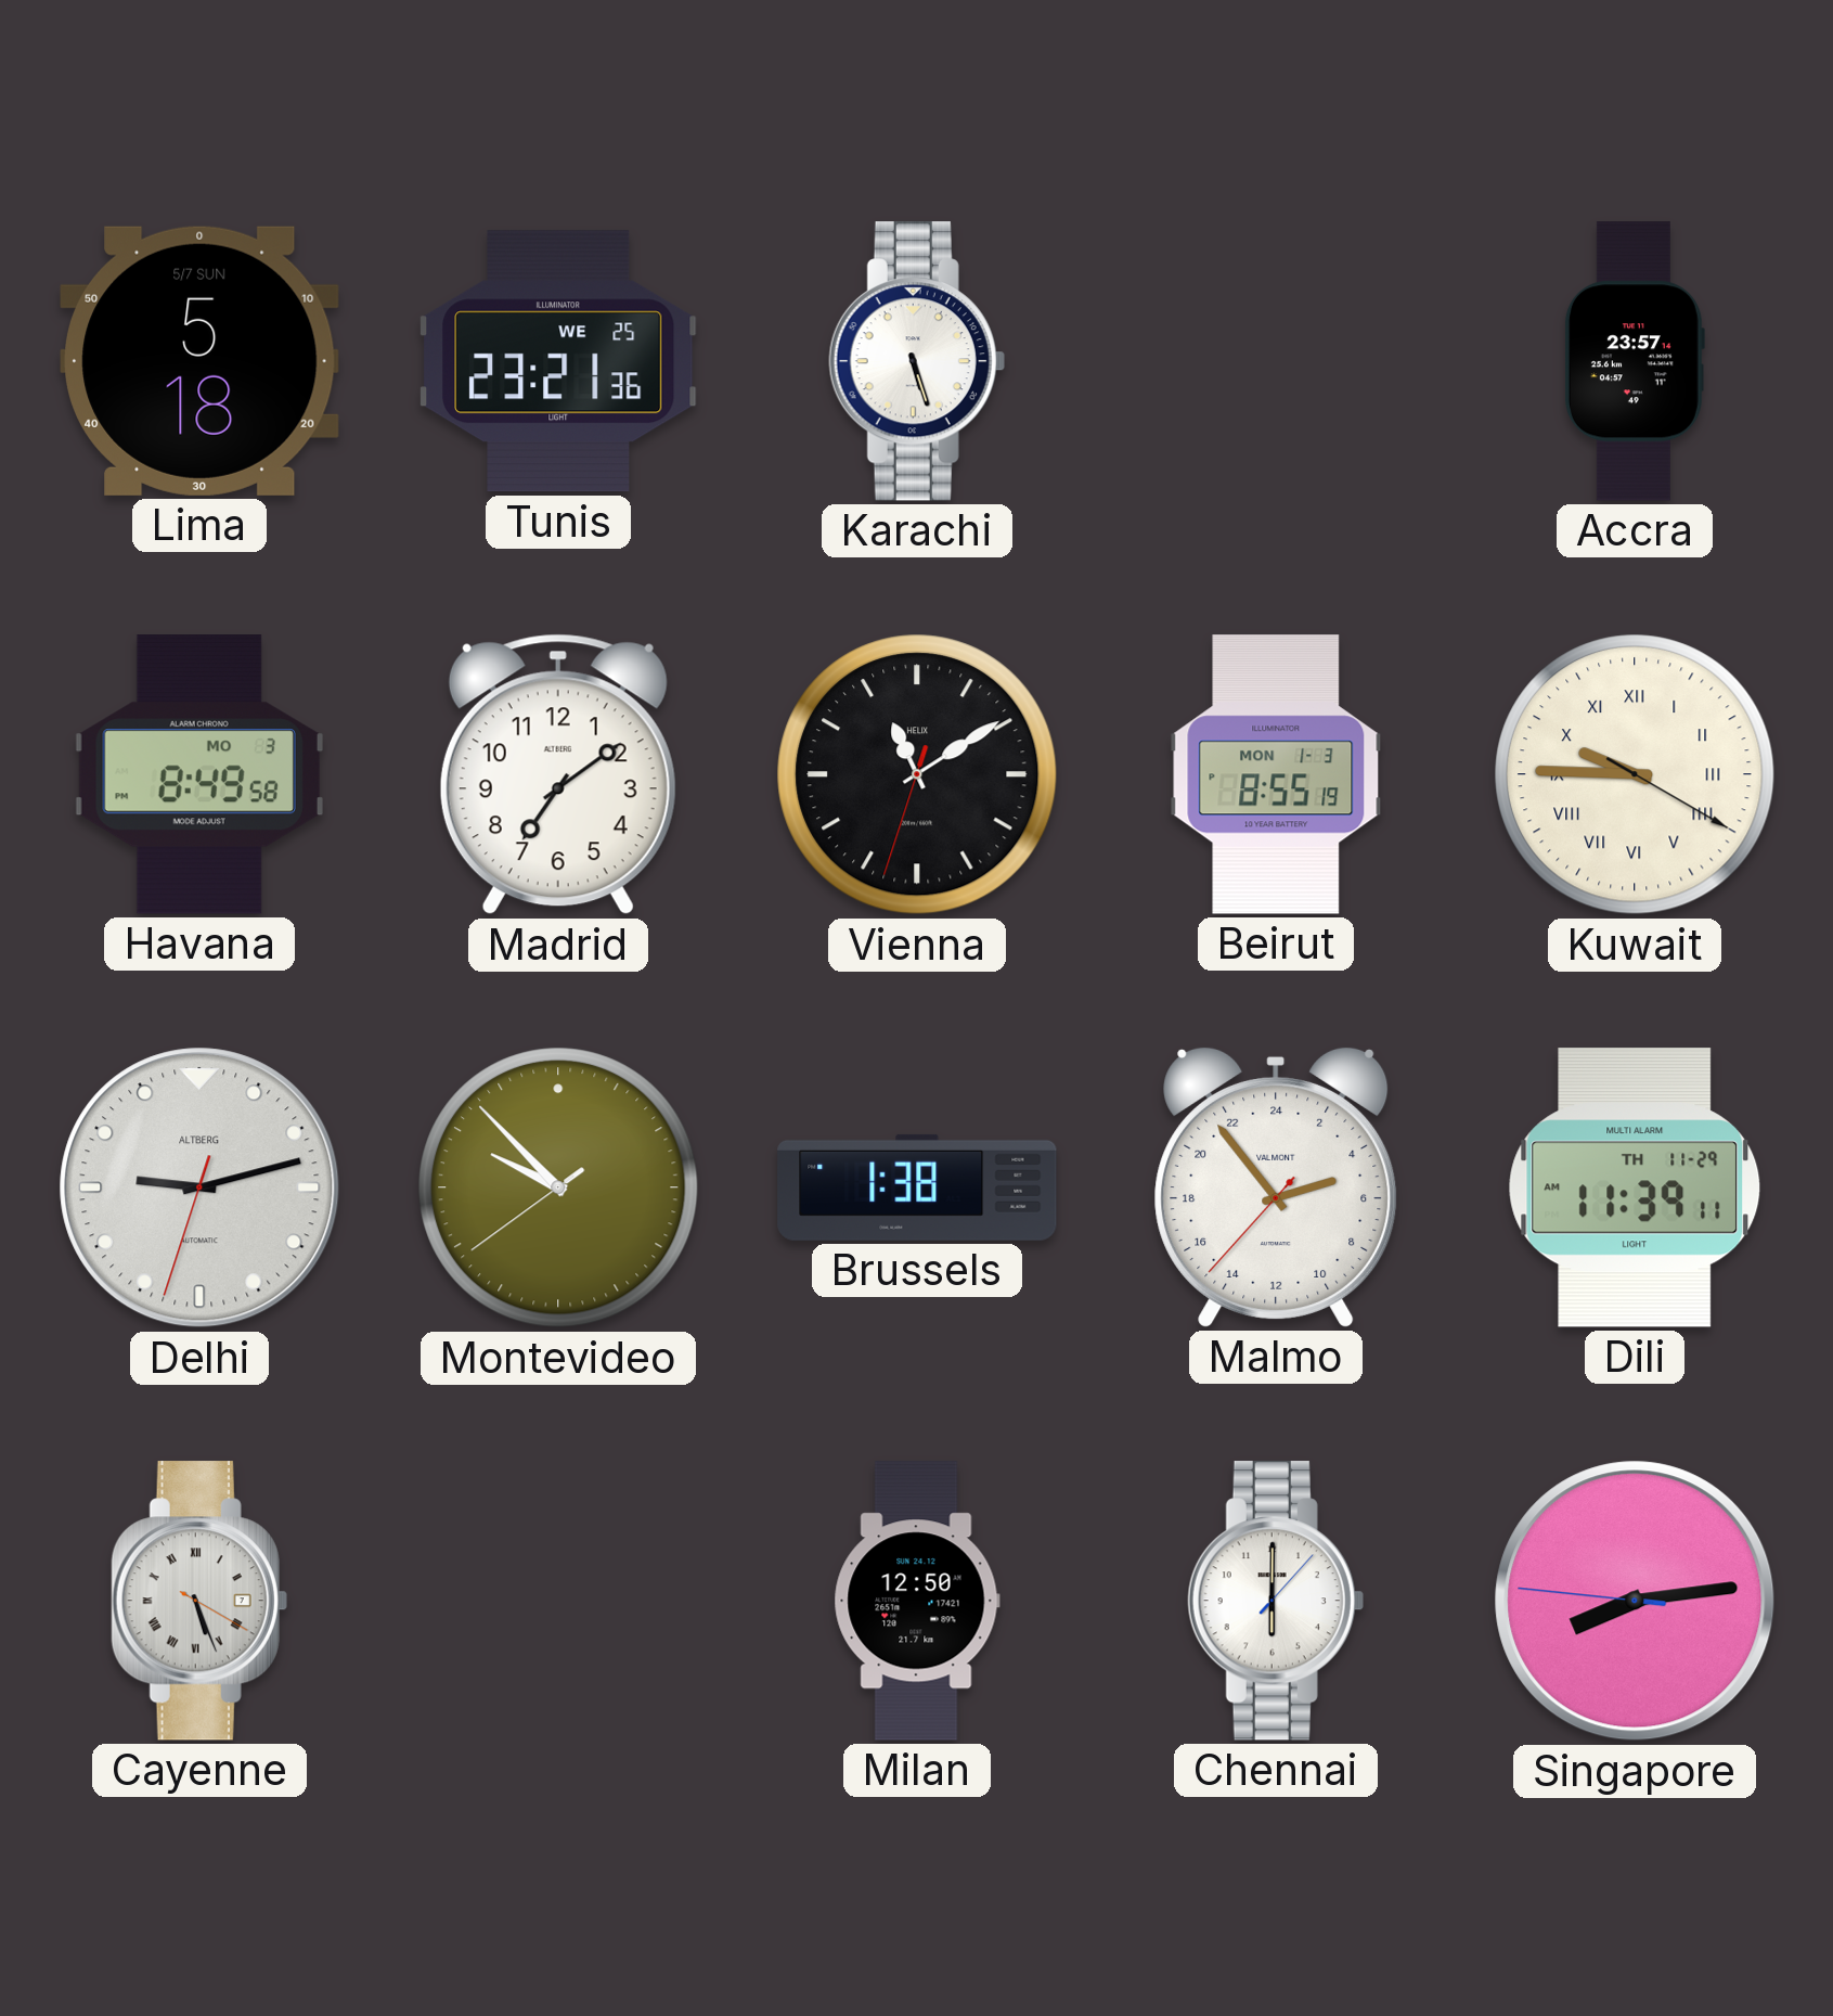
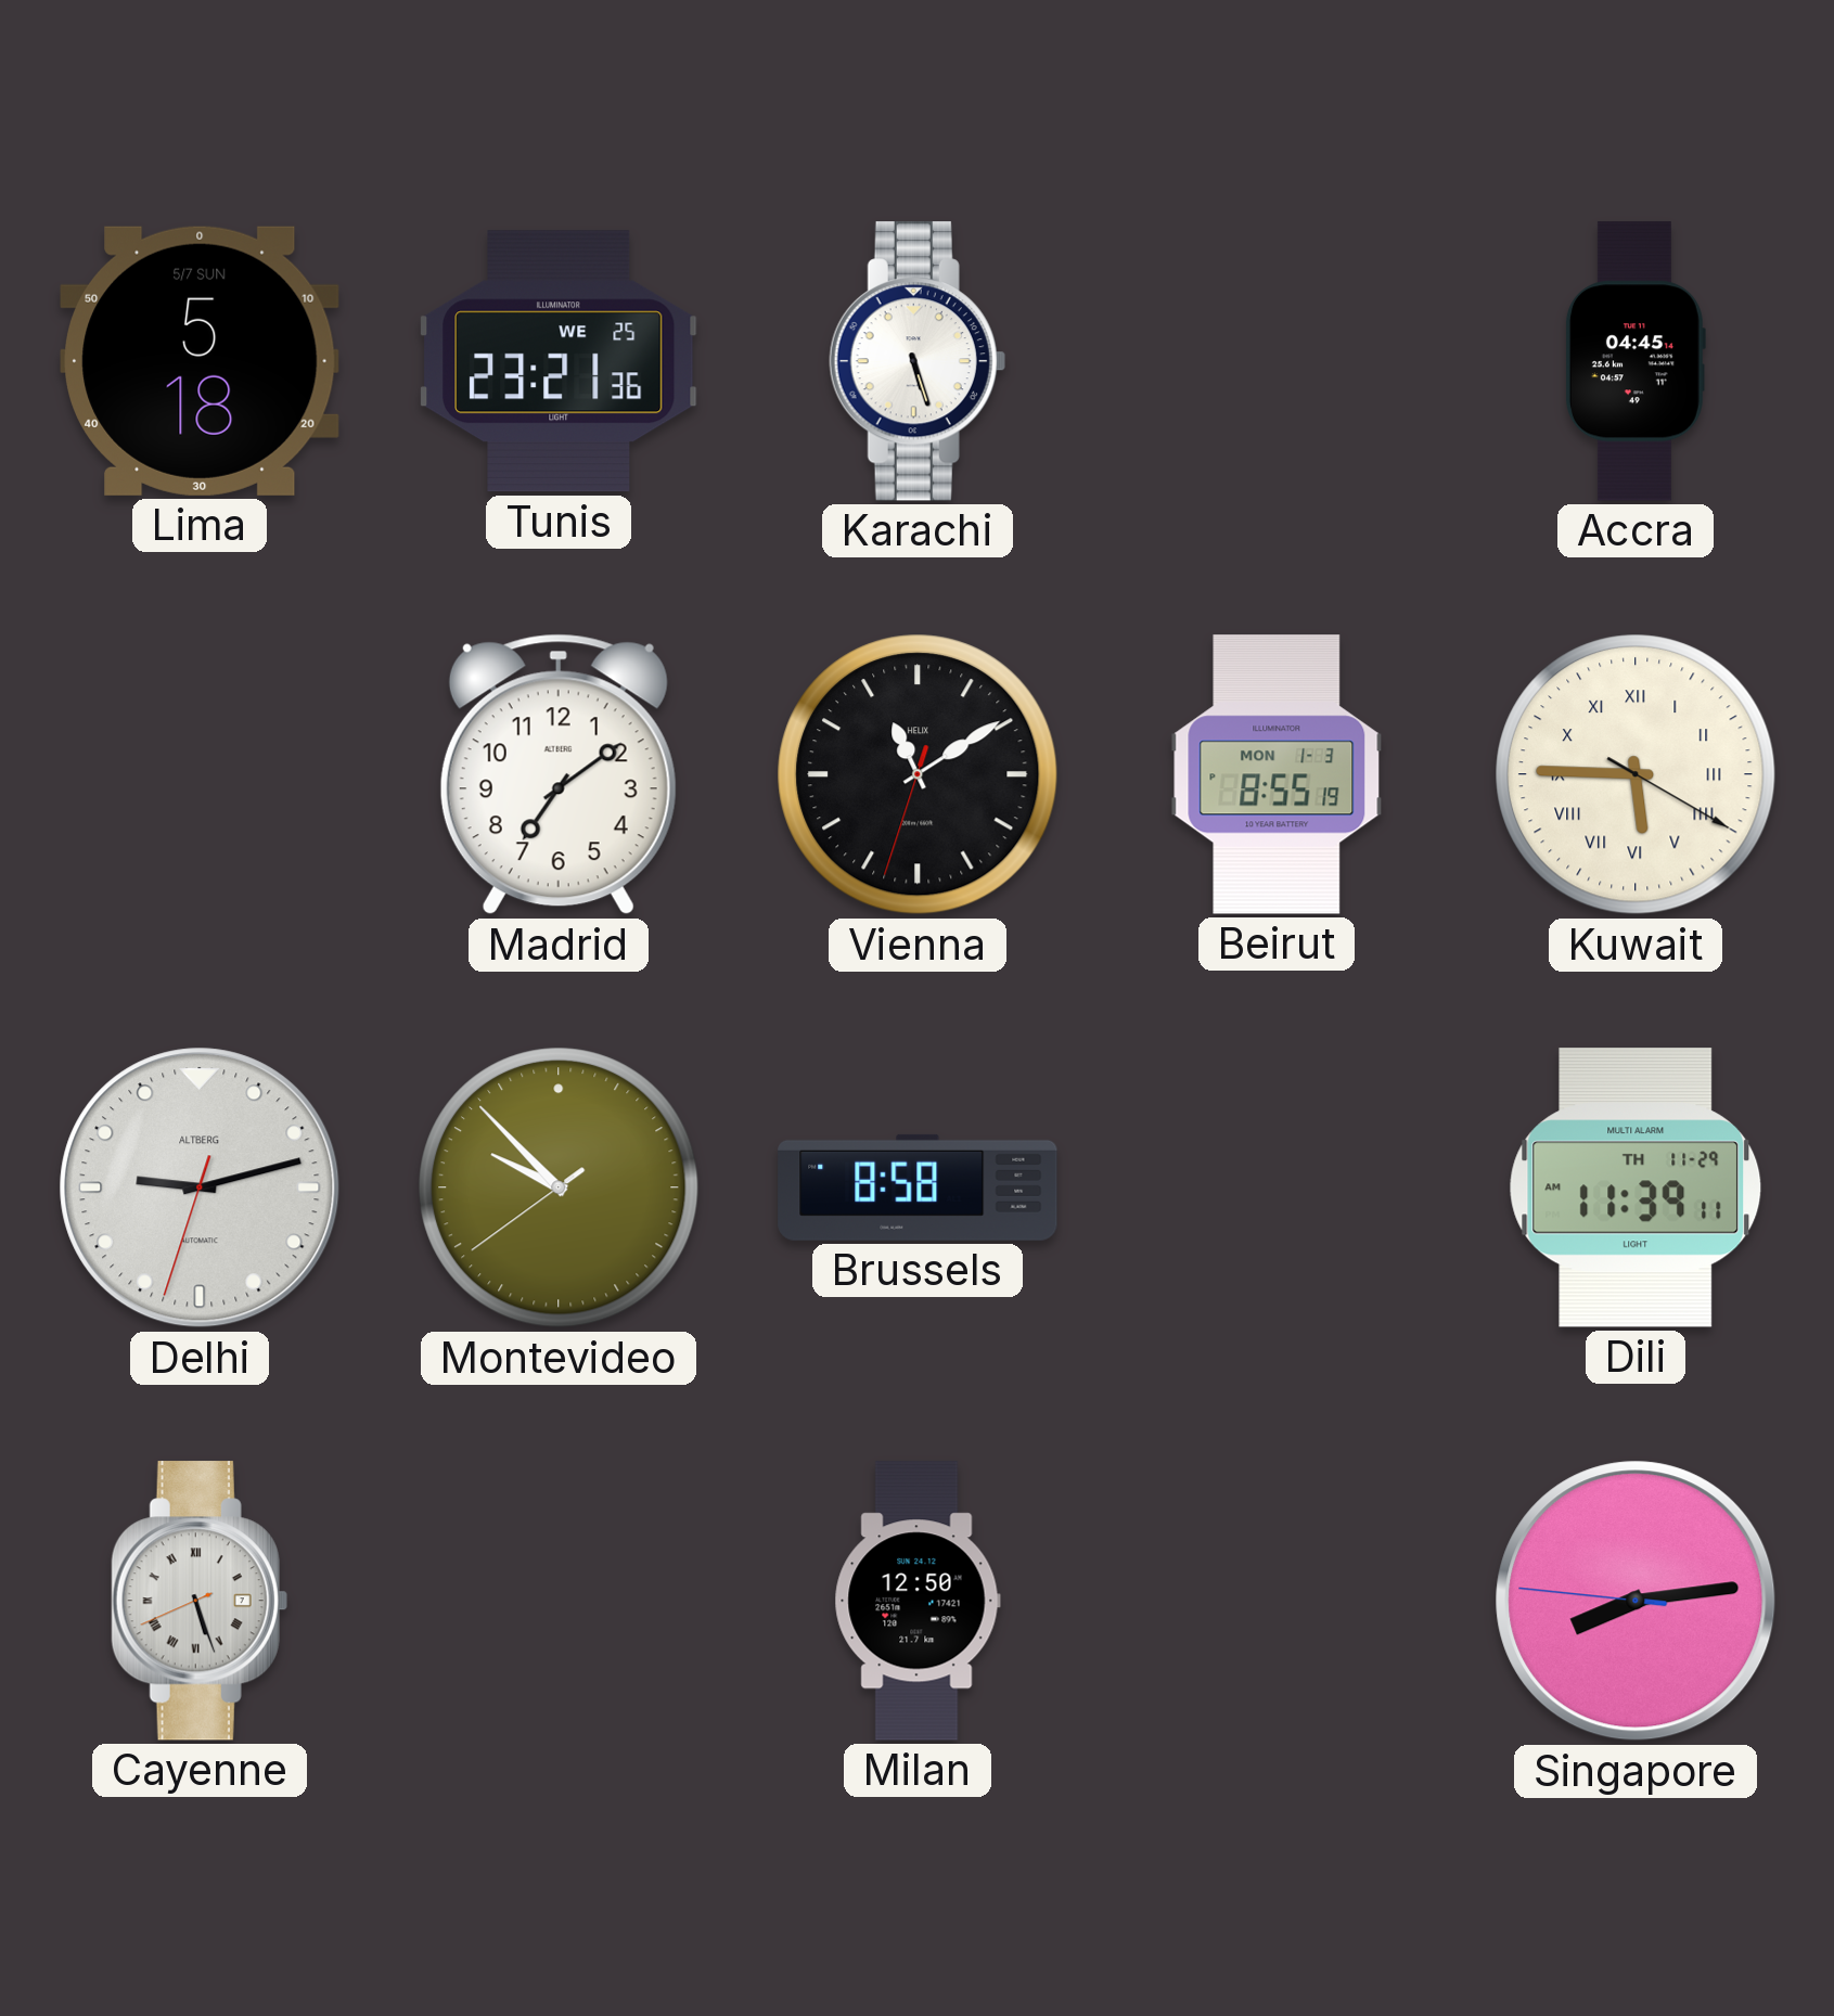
Accra: 23:57 -> 04:45 (1634, 361)
Havana: 8:49 -> none (199, 774)
Kuwait: 9:45 -> 5:45 (1636, 774)
Brussels: 1:38 -> 8:58 (918, 1187)
Malmo: 4:53 -> none (1276, 1187)
Cayenne: 5:26:20 -> 5:26:41 (200, 1601)
Chennai: 6:00 -> none (1276, 1601)
